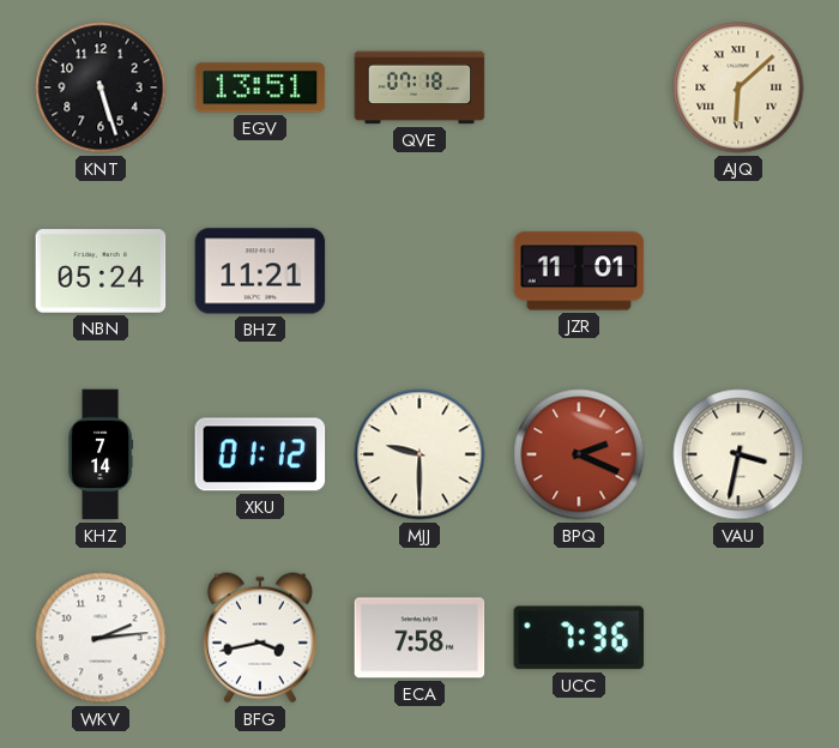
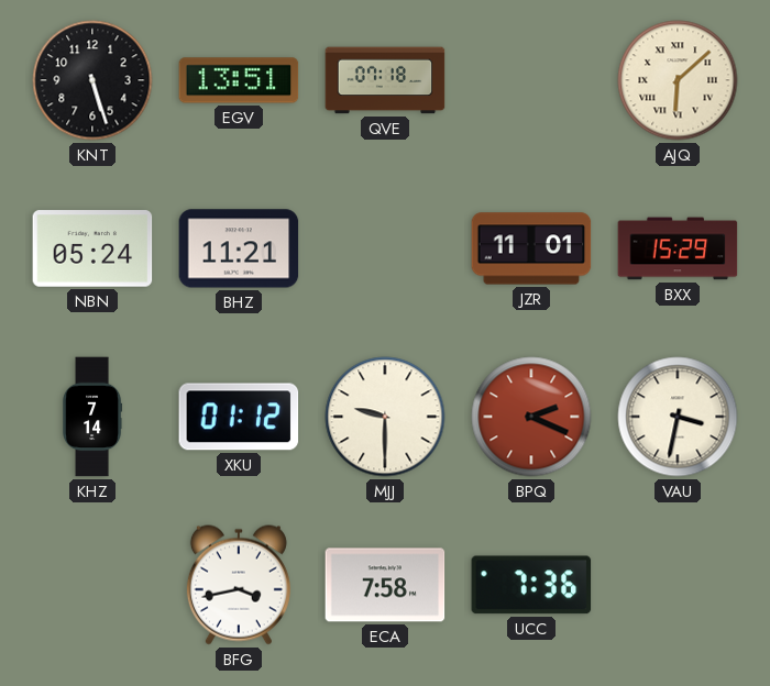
BXX: none -> 15:29 (678, 248)
WKV: 2:14 -> none (101, 638)
